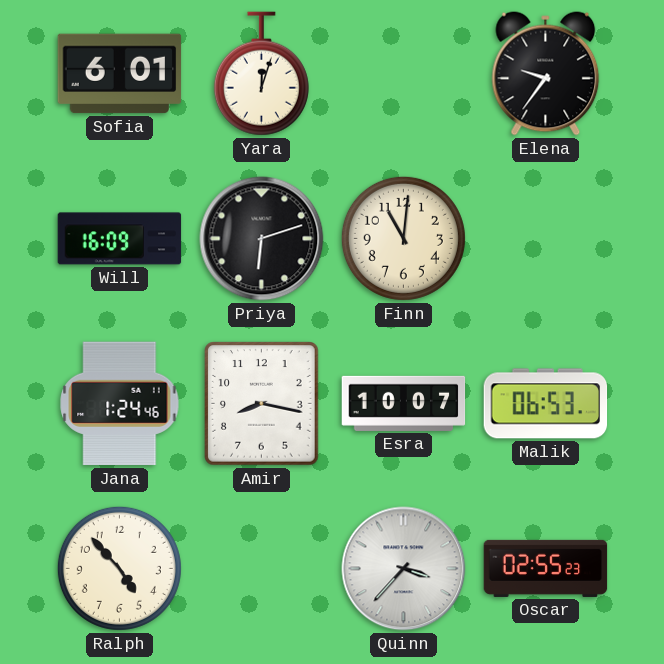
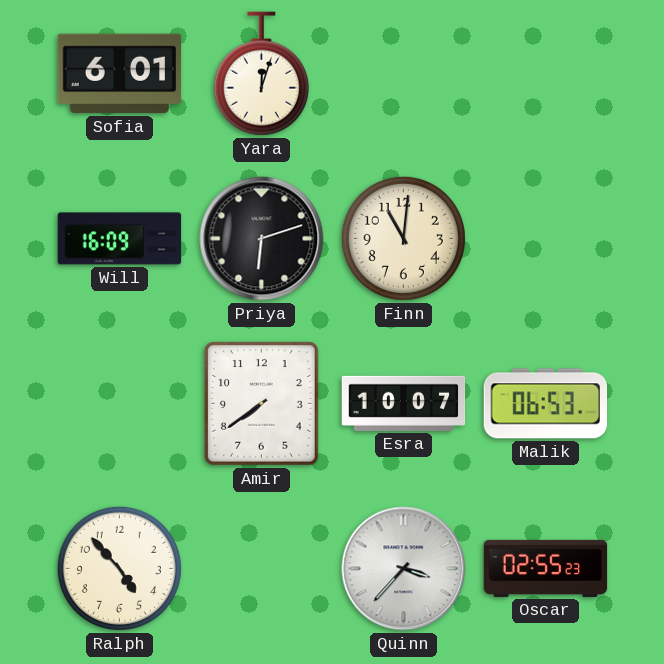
Elena: 9:36 -> none (546, 74)
Jana: 1:24 -> none (120, 404)
Amir: 8:17 -> 7:39 (262, 404)
